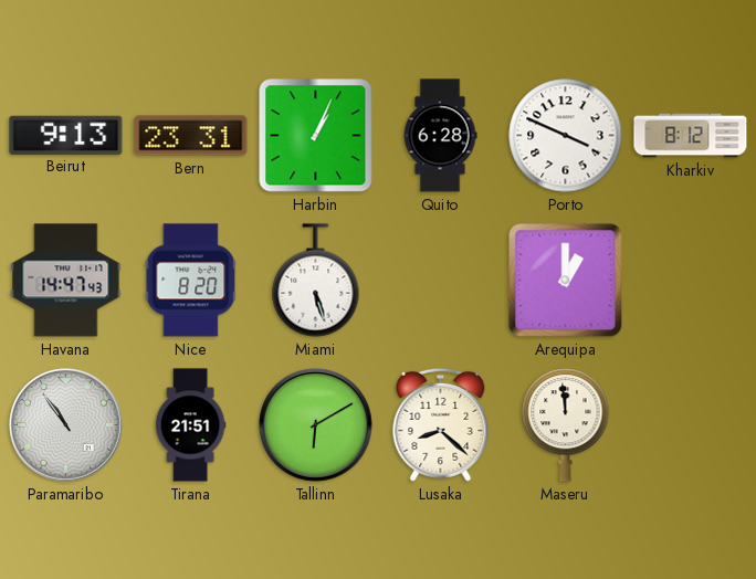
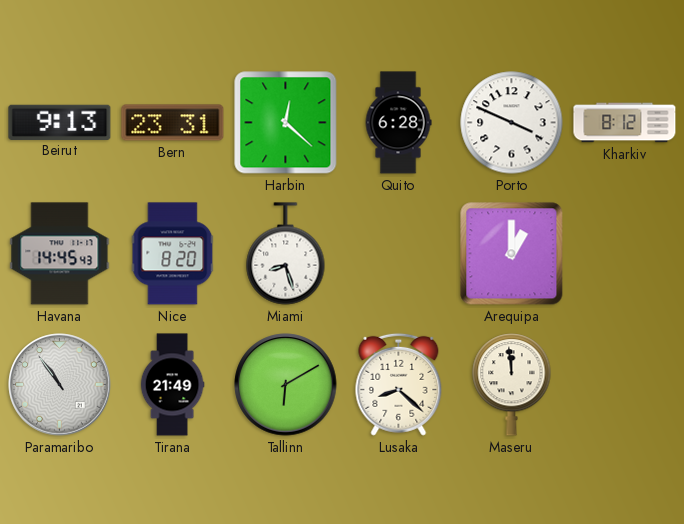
Harbin: 1:04 -> 12:22 (286, 123)
Havana: 14:47 -> 14:45 (60, 254)
Miami: 5:27 -> 8:27 (286, 254)
Tirana: 21:51 -> 21:49 (172, 385)
